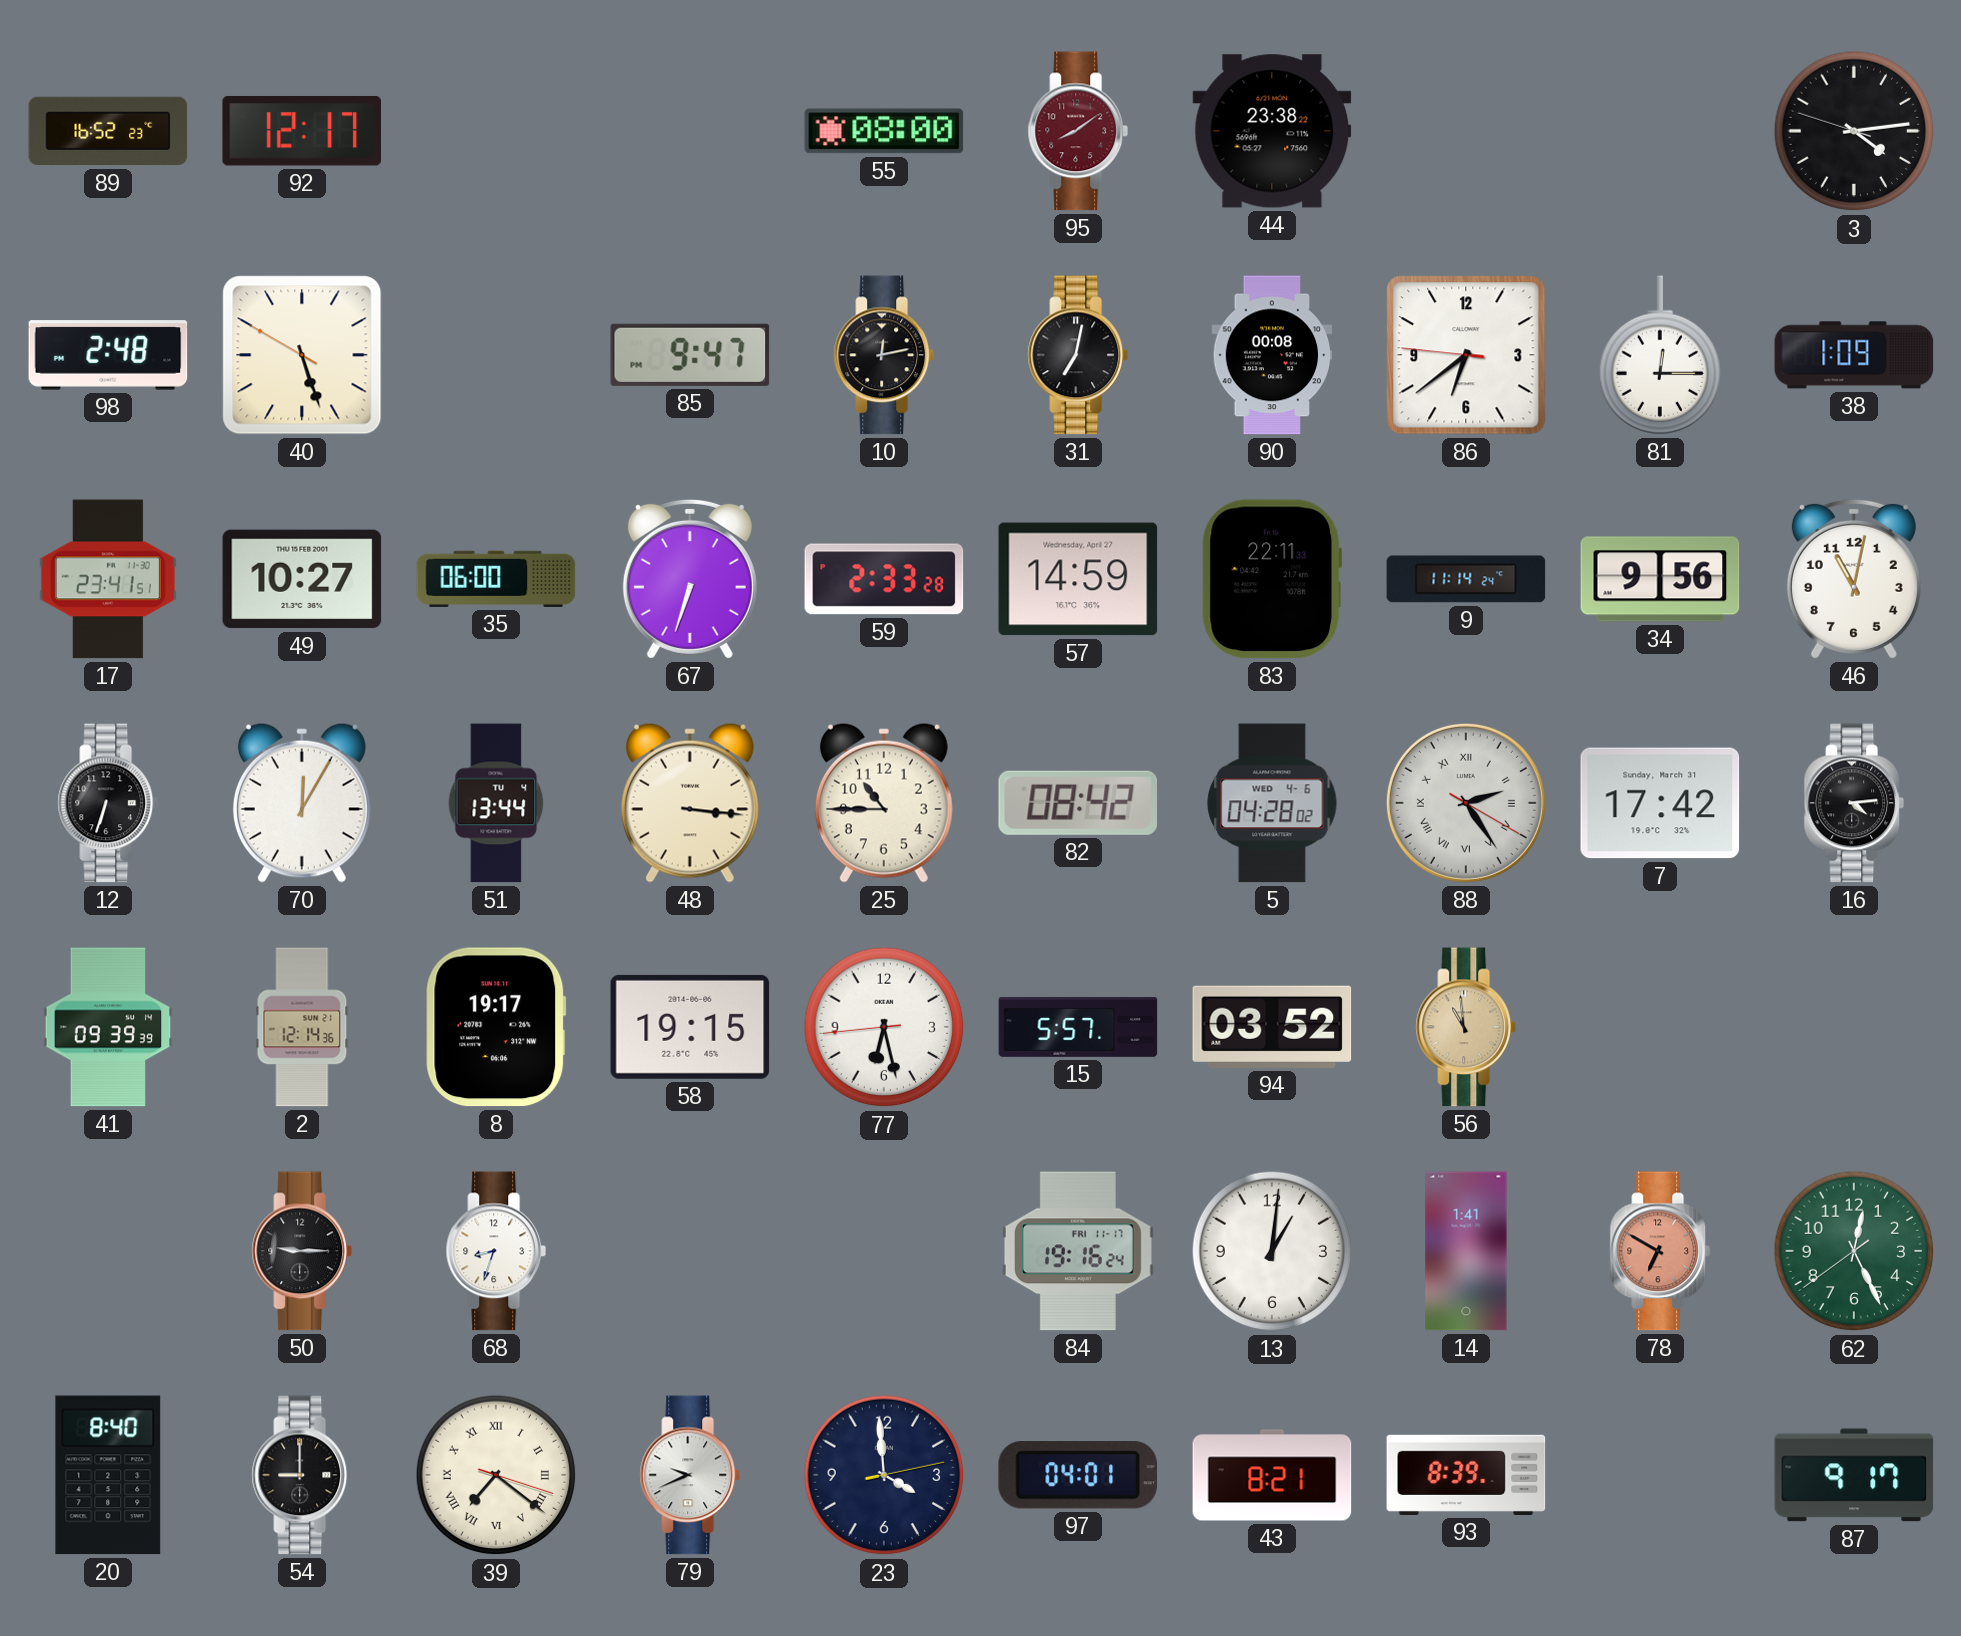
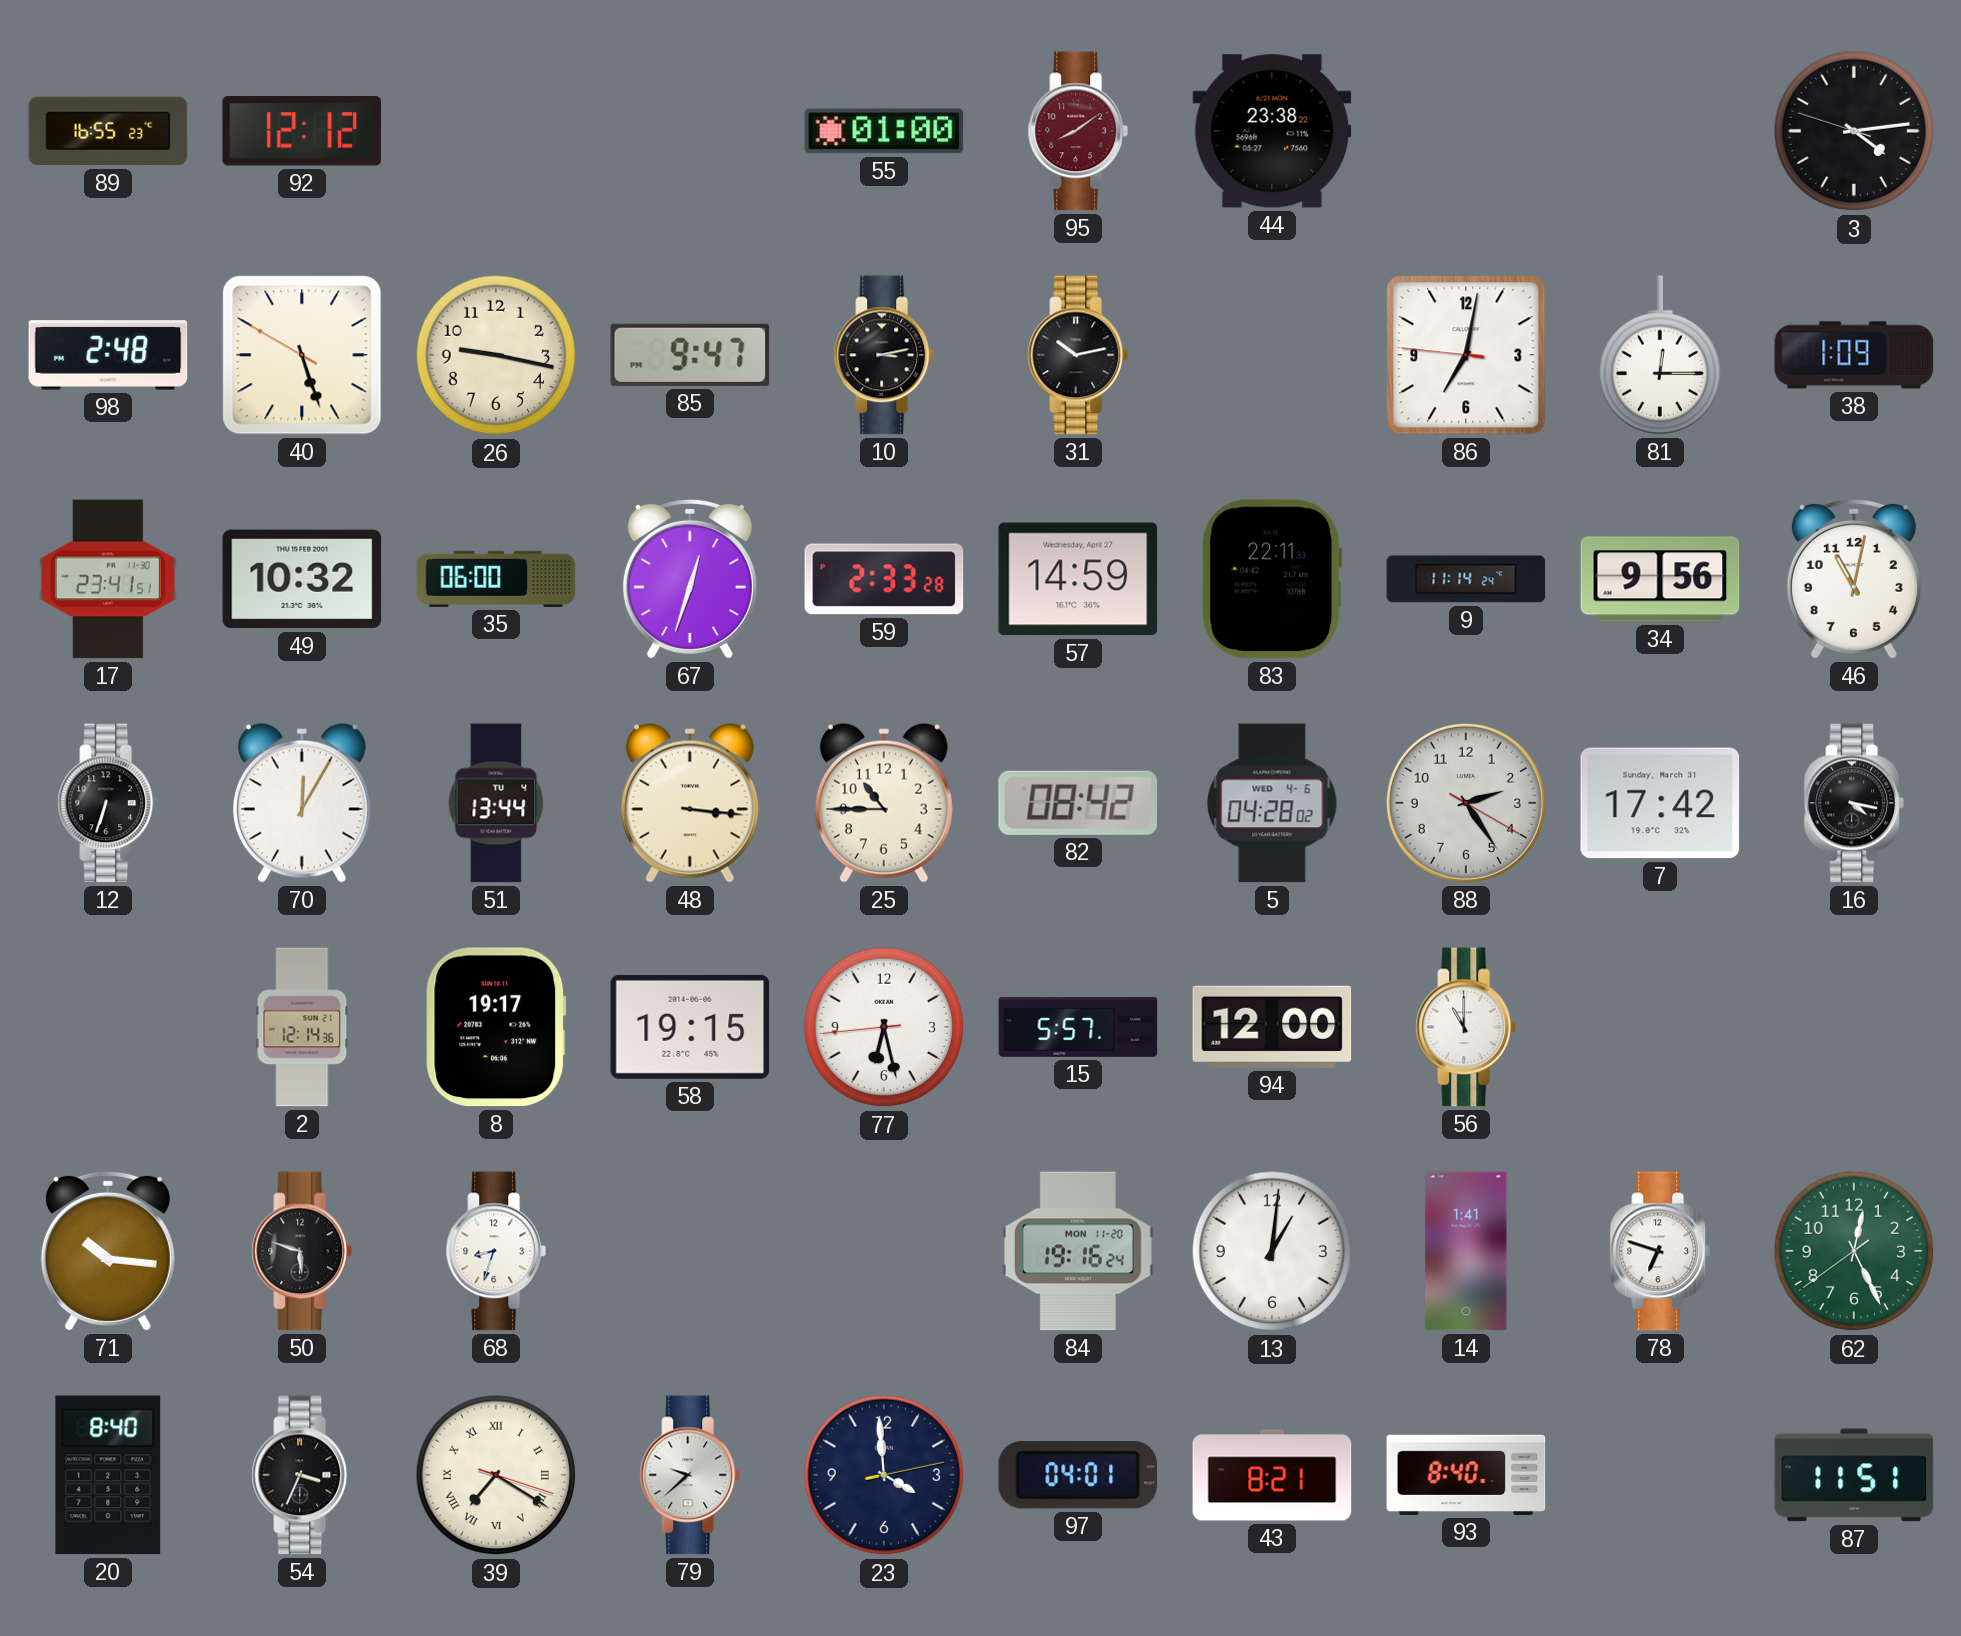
89: 16:52 -> 16:55 (108, 131)
92: 12:17 -> 12:12 (301, 131)
55: 08:00 -> 01:00 (884, 131)
26: none -> 9:17 (496, 355)
10: 12:13 -> 3:13 (884, 355)
31: 7:02 -> 10:13 (1078, 355)
90: 00:08 -> none (1272, 355)
86: 6:38 -> 7:01 (1466, 355)
49: 10:27 -> 10:32 (302, 579)
67: 6:33 -> 12:33 (690, 579)
88 numerals: Roman -> Arabic (1466, 803)
16: 4:14 -> 4:17 (1854, 803)
41: 09:39 -> none (108, 1027)
94: 03:52 -> 12:00 (1272, 1027)
56: 10:59 -> 11:00 (1466, 1027)
56 dial: champagne -> white (1466, 1027)
71: none -> 10:16 (108, 1251)
50: 9:15 -> 5:48 (302, 1251)
84 date: FRI 11-17 -> MON 11-20 (1078, 1251)
78: 6:50 -> 6:48 (1660, 1251)
78 dial: salmon -> white (1660, 1251)
54: 9:00 -> 3:34 (302, 1475)
39: 7:21 -> 7:20 (496, 1475)
79: 9:41 -> 9:38 (690, 1475)
93: 8:39 -> 8:40 (1466, 1475)
87: 9:17 -> 11:51 (1854, 1475)
